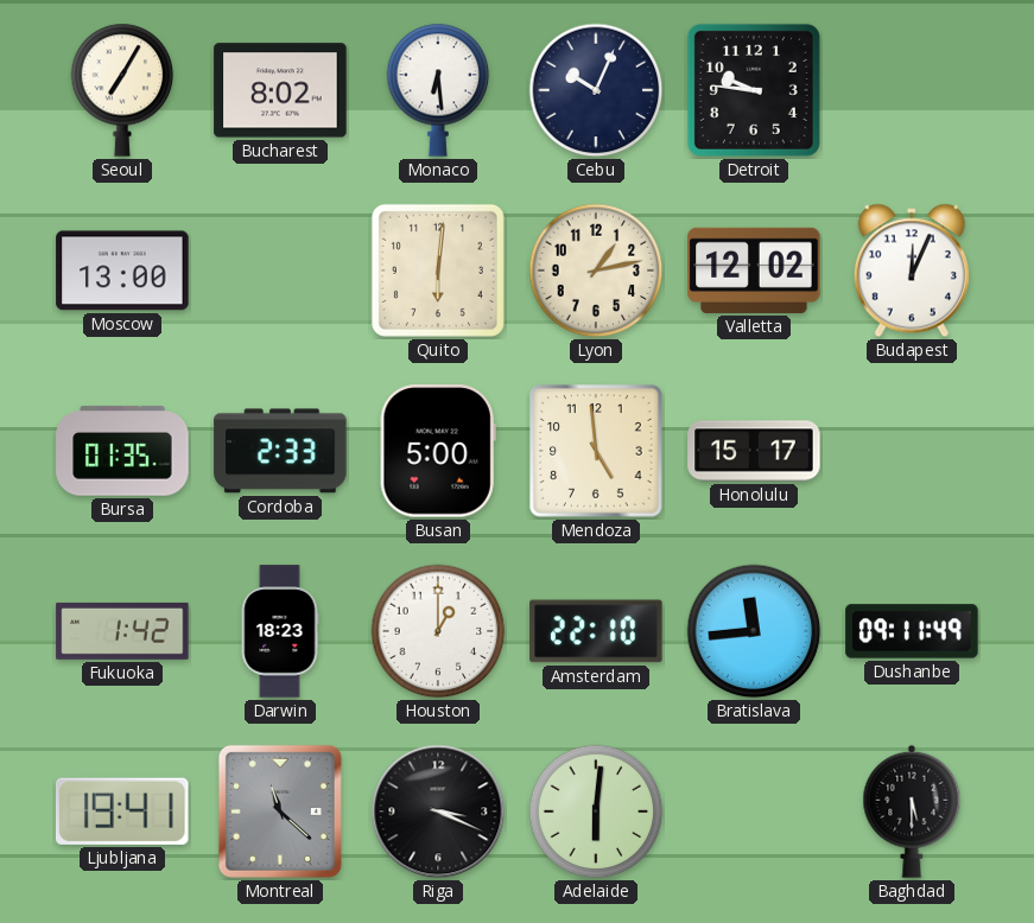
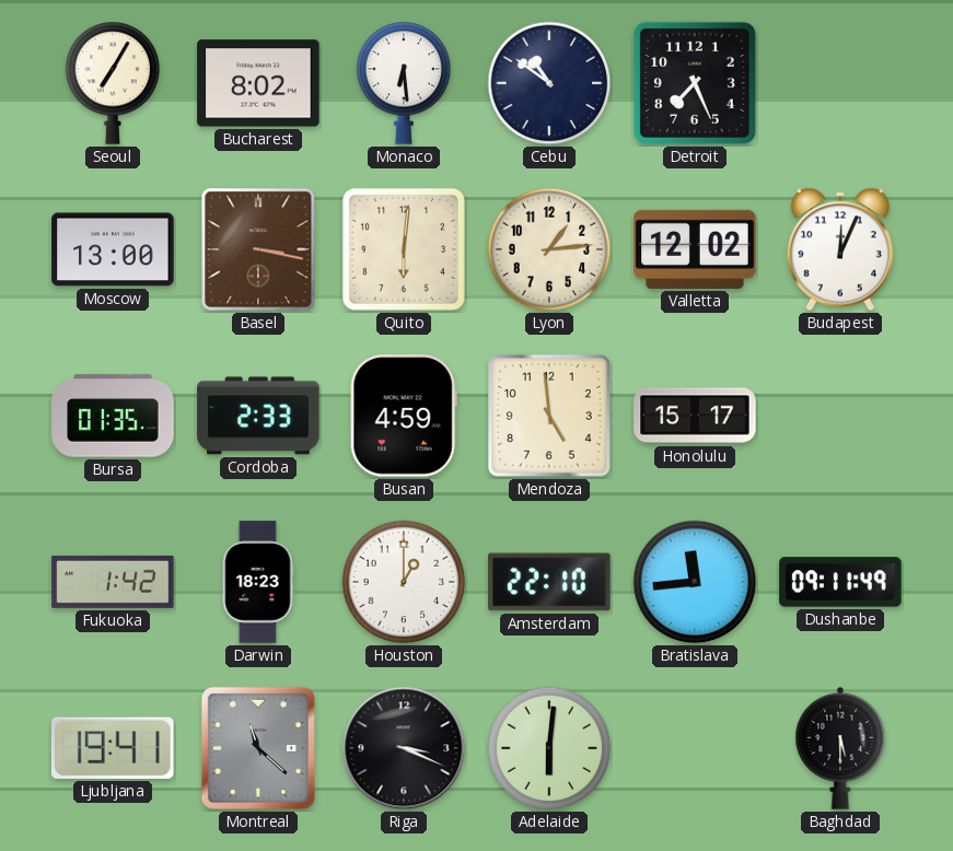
Cebu: 10:04 -> 10:51 (549, 83)
Detroit: 9:46 -> 7:26 (695, 83)
Basel: none -> 3:17 (258, 249)
Lyon: 1:13 -> 1:14 (549, 249)
Busan: 5:00 -> 4:59 (404, 416)
